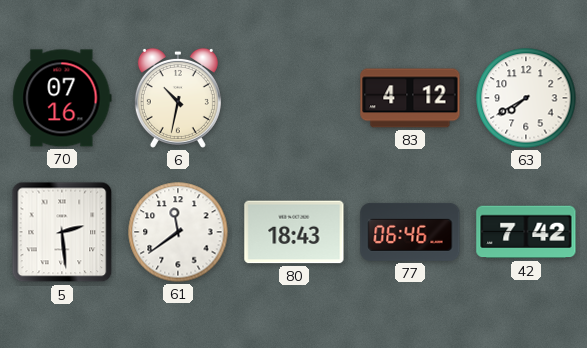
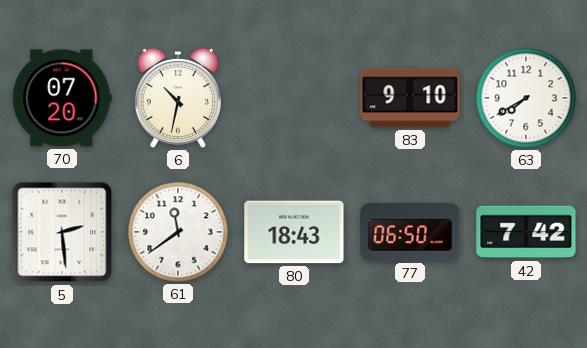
70: 07:16 -> 07:20 (62, 98)
83: 4:12 -> 9:10 (410, 98)
77: 06:46 -> 06:50 (410, 232)
